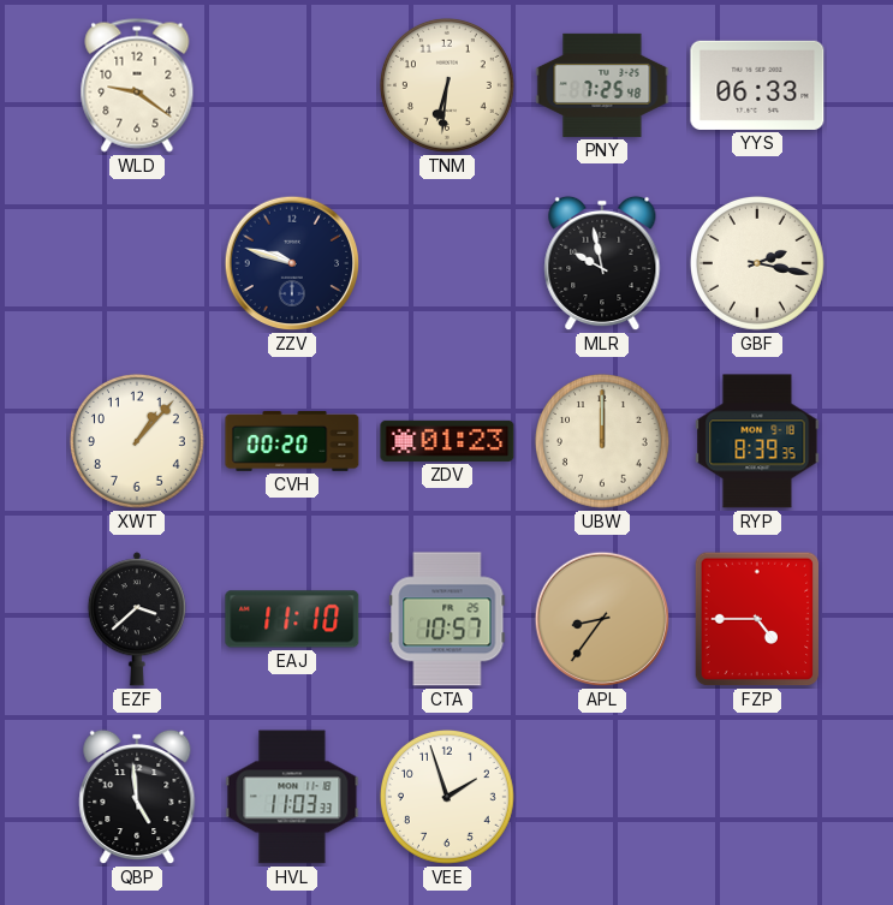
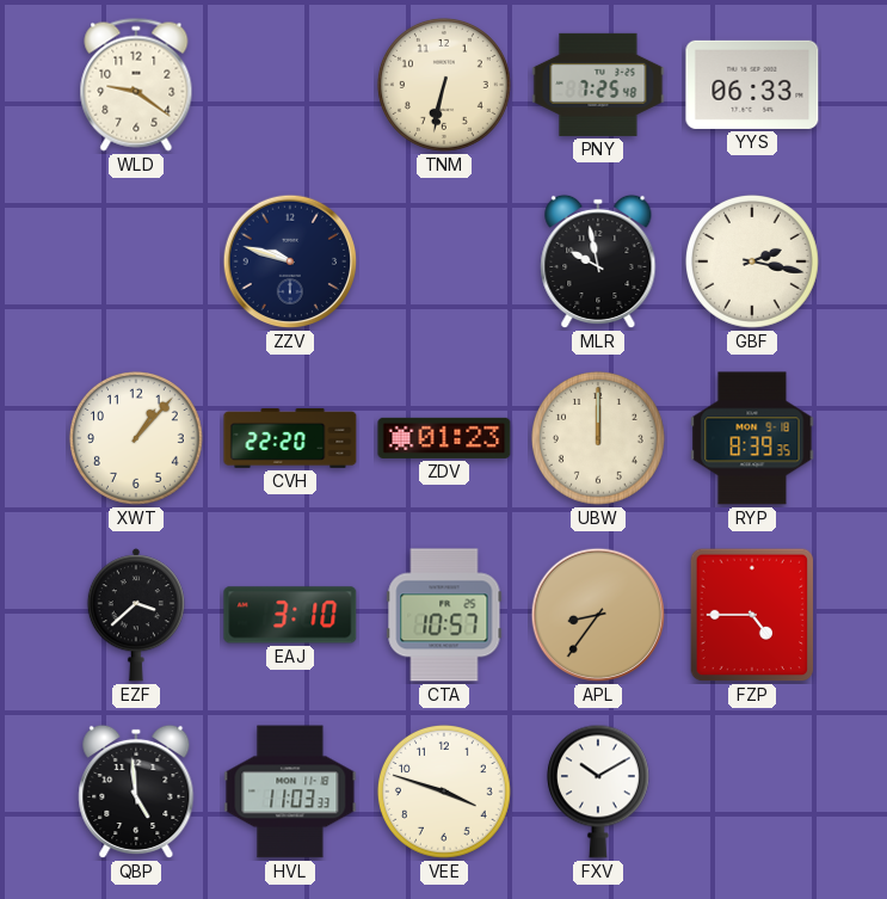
TNM: 6:31 -> 6:32 (444, 85)
CVH: 00:20 -> 22:20 (290, 438)
EAJ: 11:10 -> 3:10 (290, 615)
VEE: 1:57 -> 3:48 (444, 792)
FXV: none -> 10:10 (598, 792)
